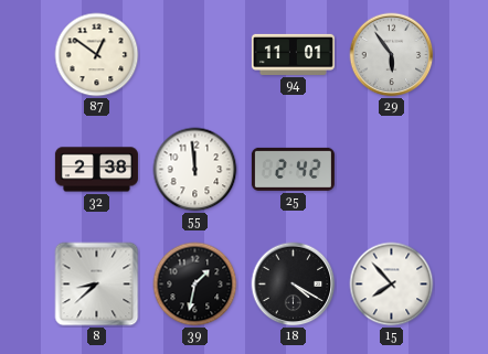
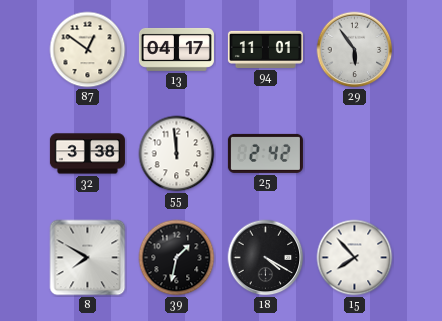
13: none -> 04:17 (176, 49)
32: 2:38 -> 3:38 (87, 154)
8: 8:38 -> 7:50 (88, 258)
